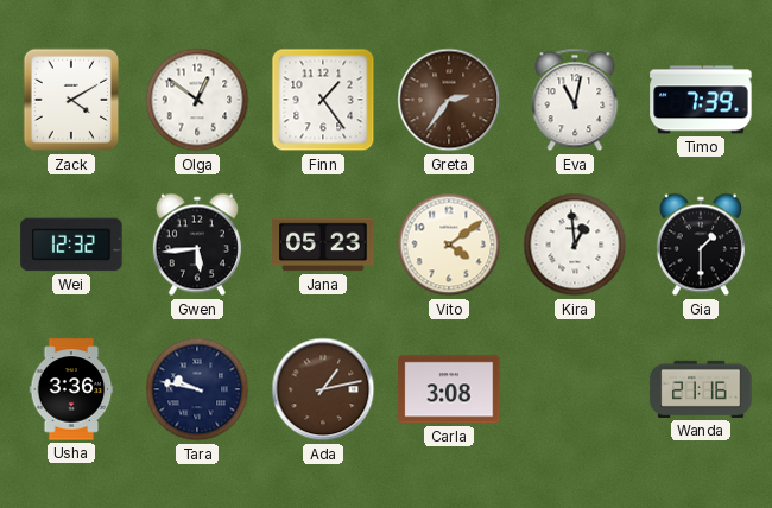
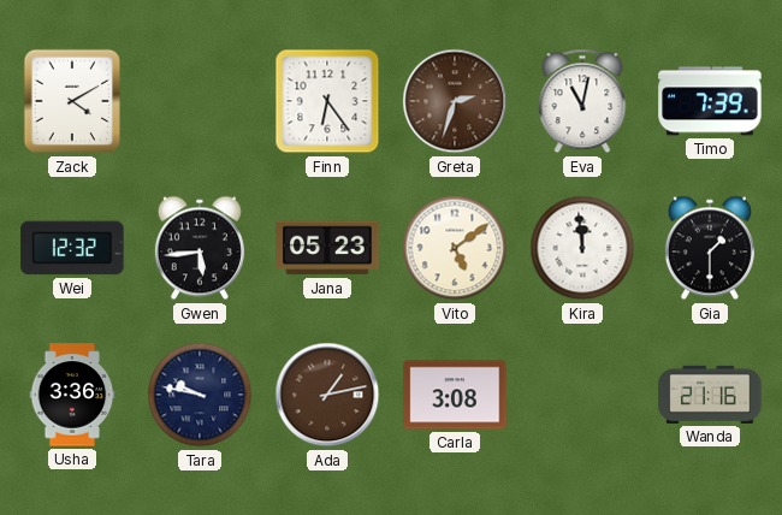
Olga: 12:51 -> none (197, 100)
Finn: 1:24 -> 6:24 (327, 101)
Greta: 2:36 -> 2:33 (455, 101)
Vito: 4:09 -> 5:09 (455, 248)
Kira: 12:59 -> 11:59 (582, 248)
